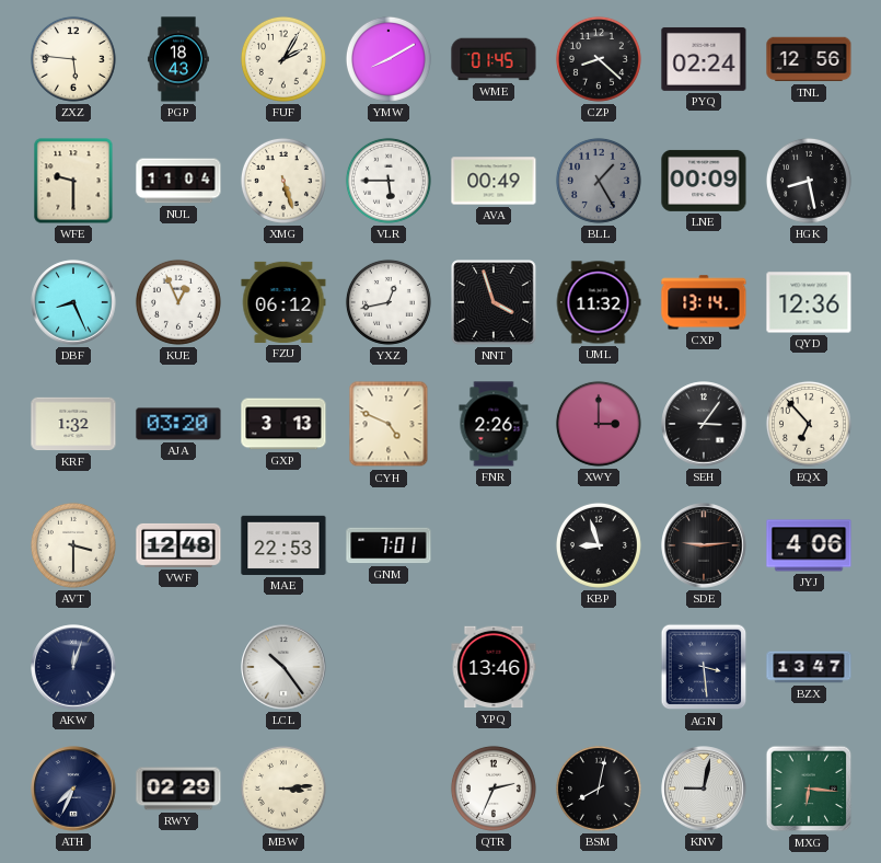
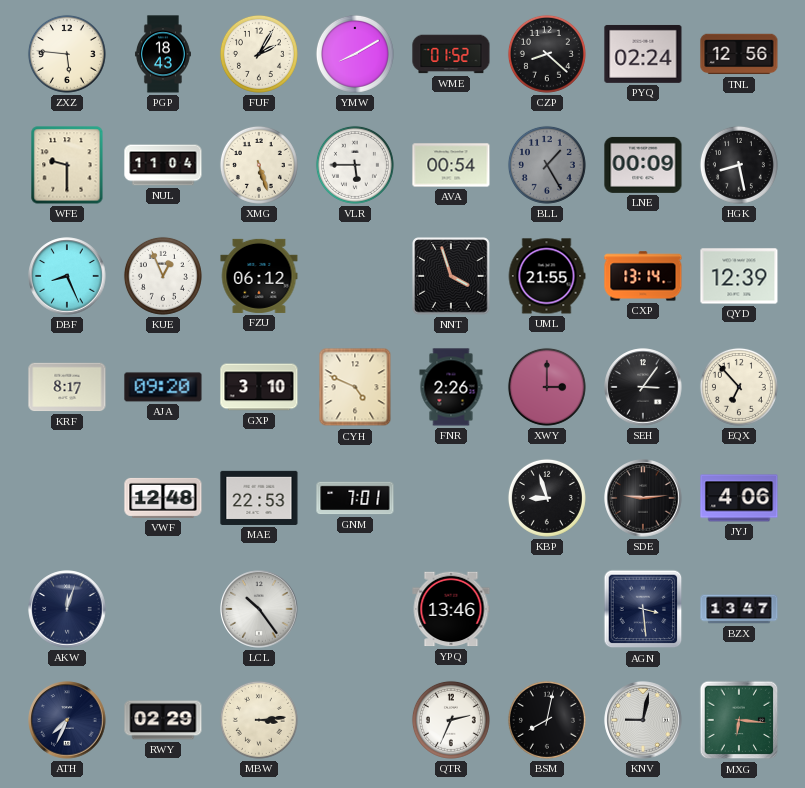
WME: 01:45 -> 01:52 (451, 54)
AVA: 00:49 -> 00:54 (451, 165)
YXZ: 12:43 -> none (389, 302)
UML: 11:32 -> 21:55 (547, 276)
QYD: 12:36 -> 12:39 (739, 276)
KRF: 1:32 -> 8:17 (67, 387)
AJA: 03:20 -> 09:20 (163, 387)
GXP: 3:13 -> 3:10 (259, 387)
AVT: 3:30 -> none (73, 545)
